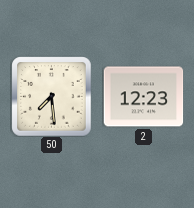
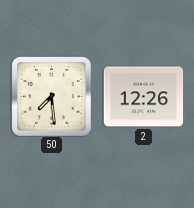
2: 12:23 -> 12:26 (143, 97)
